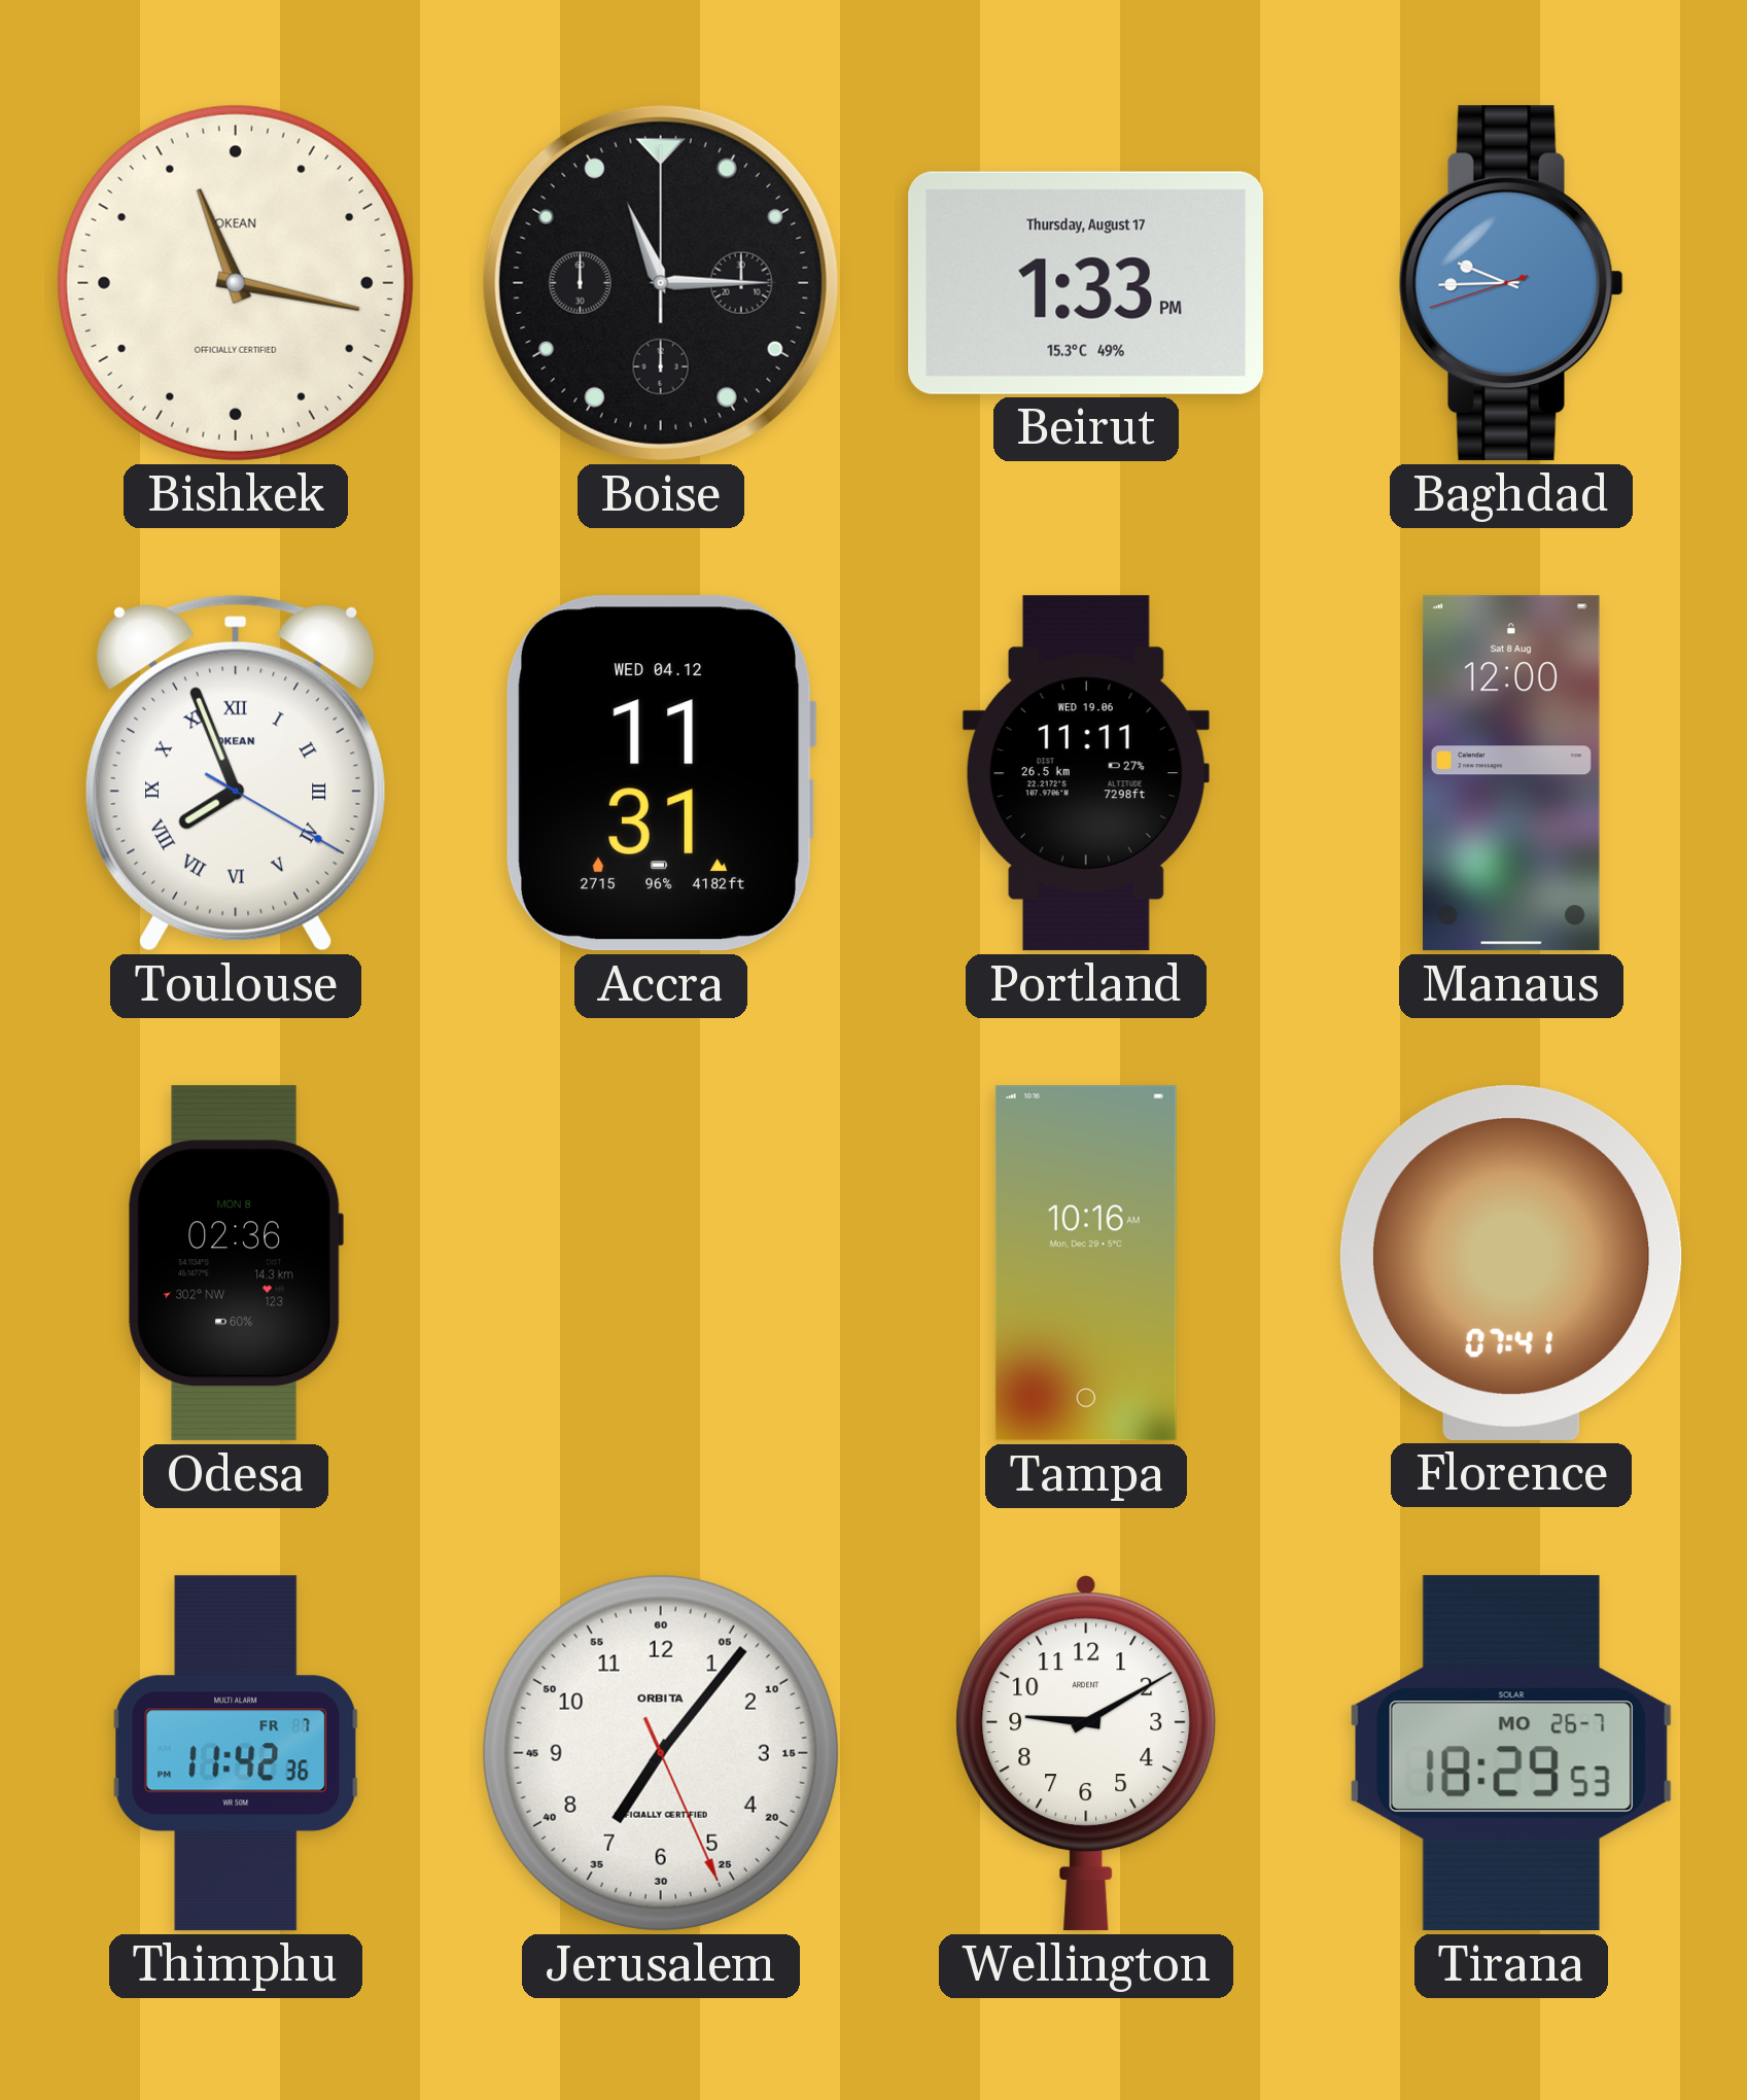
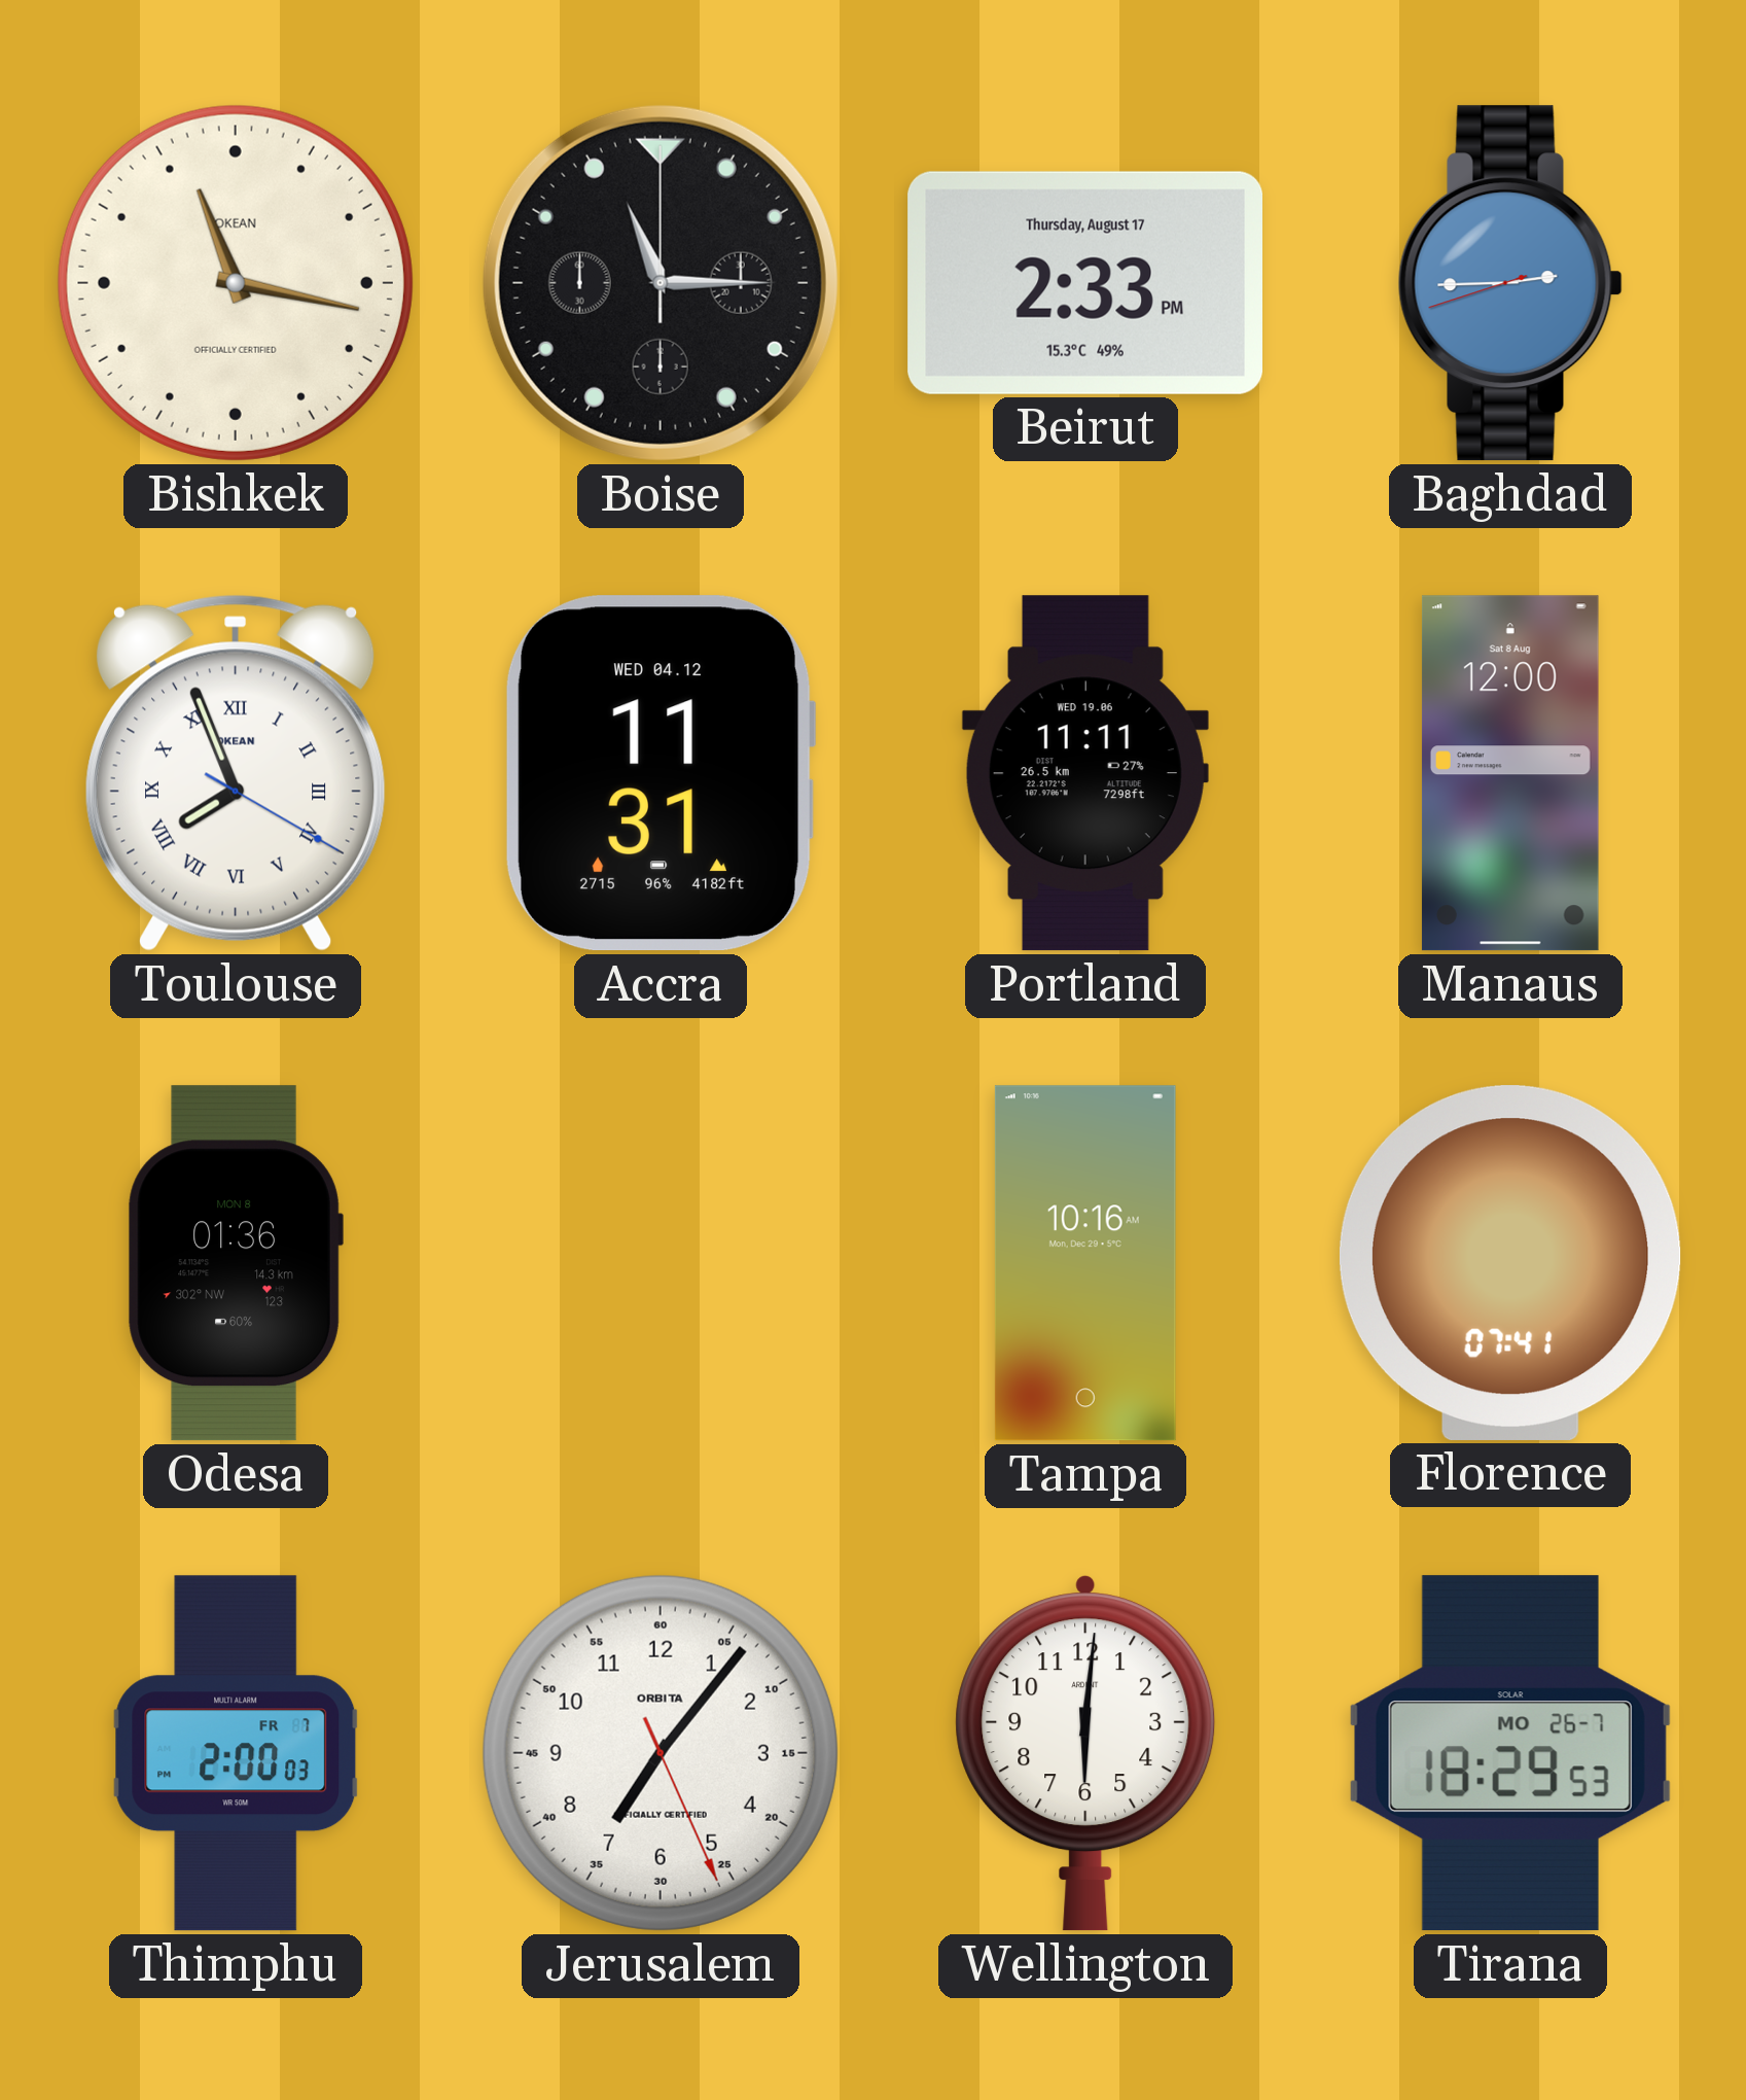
Beirut: 1:33 -> 2:33 (1084, 283)
Baghdad: 9:44 -> 2:44 (1510, 283)
Odesa: 02:36 -> 01:36 (236, 1263)
Thimphu: 11:42 -> 2:00 (236, 1753)
Wellington: 9:10 -> 6:01 (1085, 1753)
